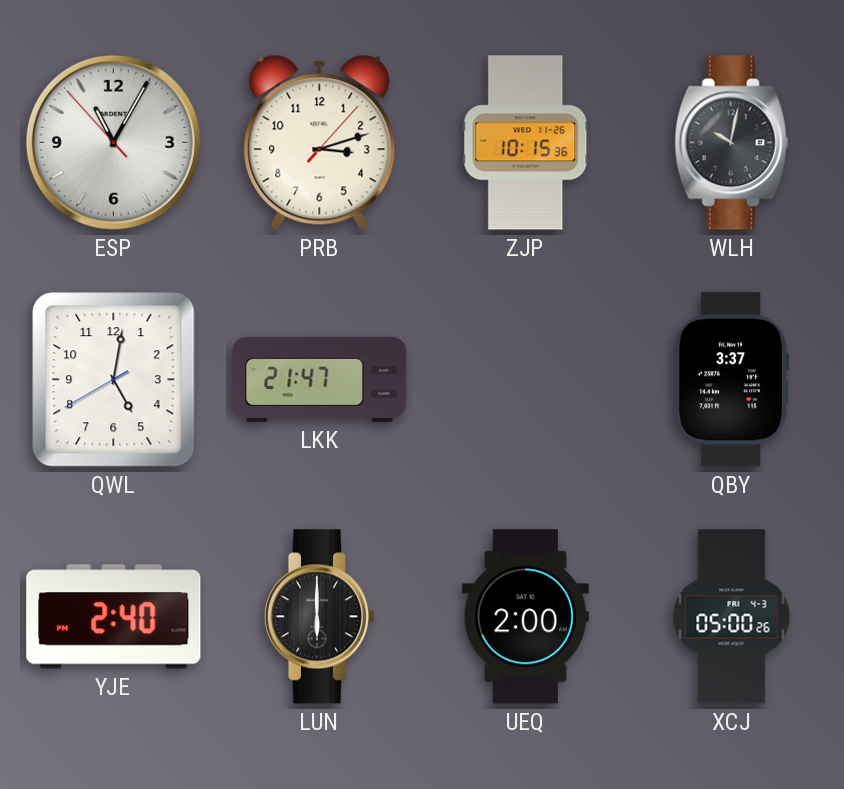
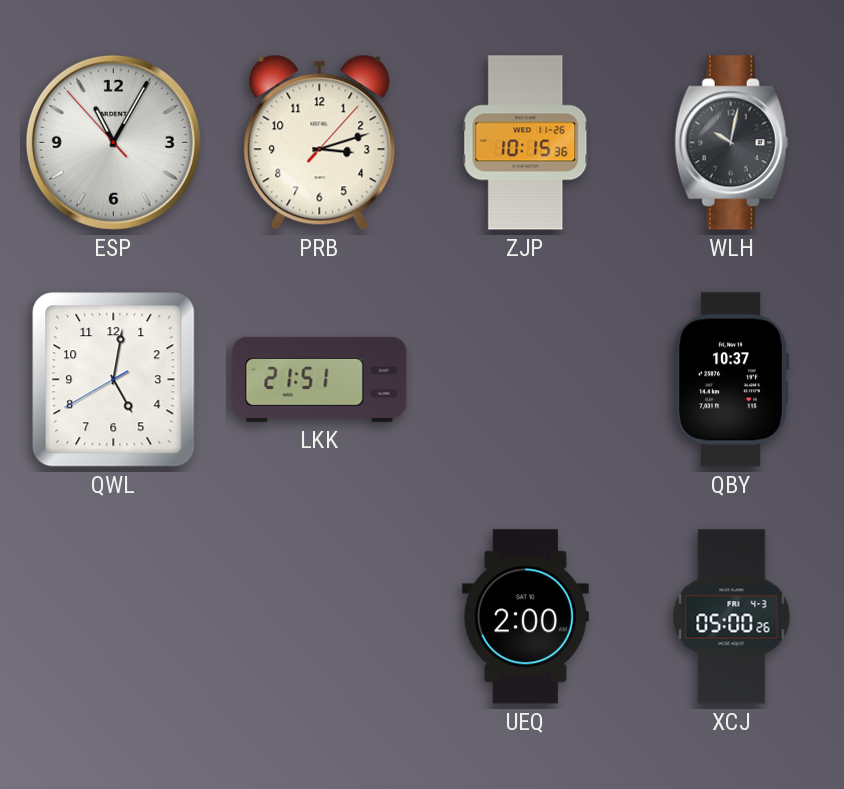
LKK: 21:47 -> 21:51 (320, 379)
QBY: 3:37 -> 10:37 (731, 380)
YJE: 2:40 -> none (114, 617)
LUN: 6:00 -> none (319, 617)
